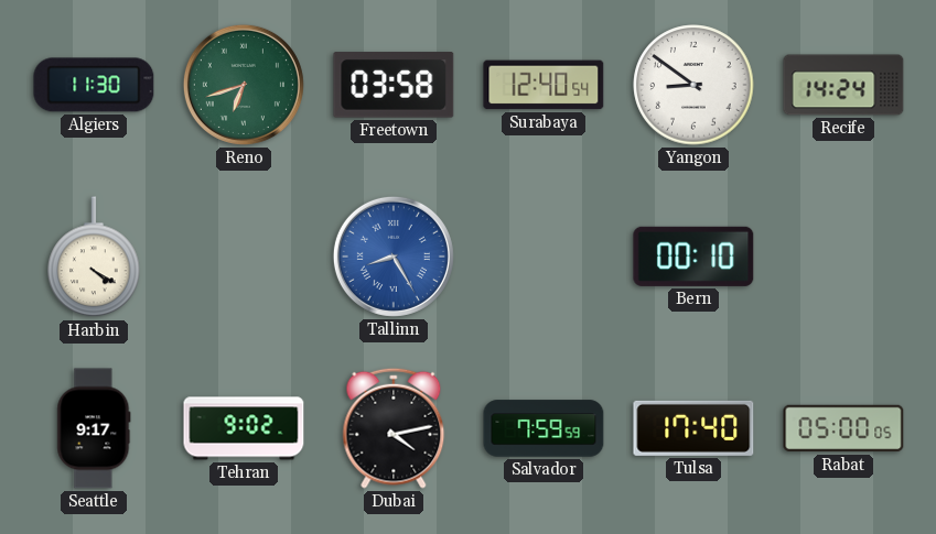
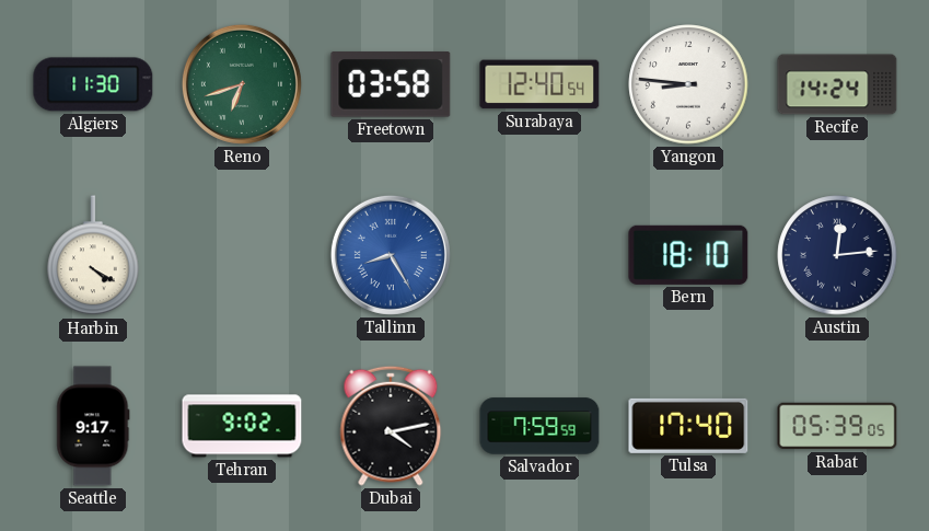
Yangon: 8:51 -> 8:46 (688, 84)
Bern: 00:10 -> 18:10 (688, 255)
Austin: none -> 12:14 (837, 255)
Rabat: 05:00 -> 05:39 (837, 426)
